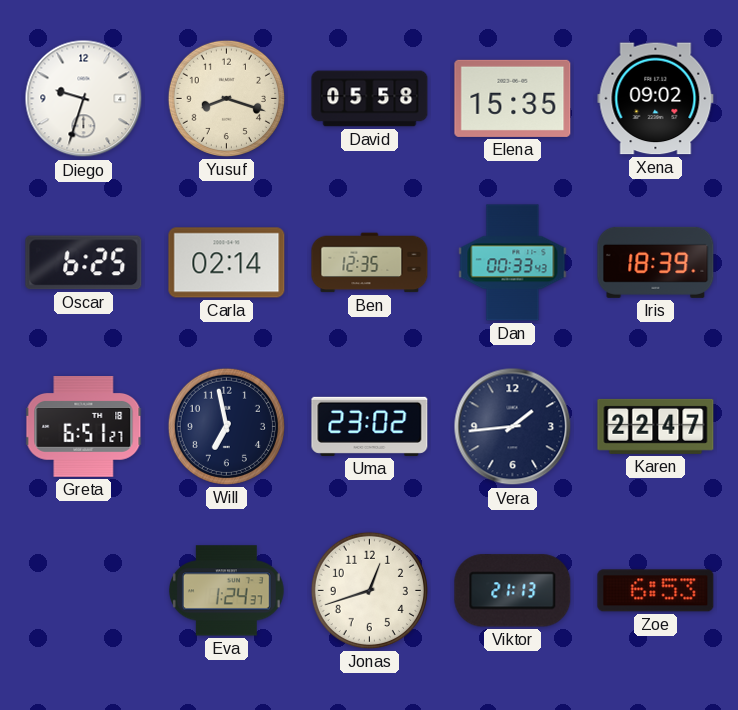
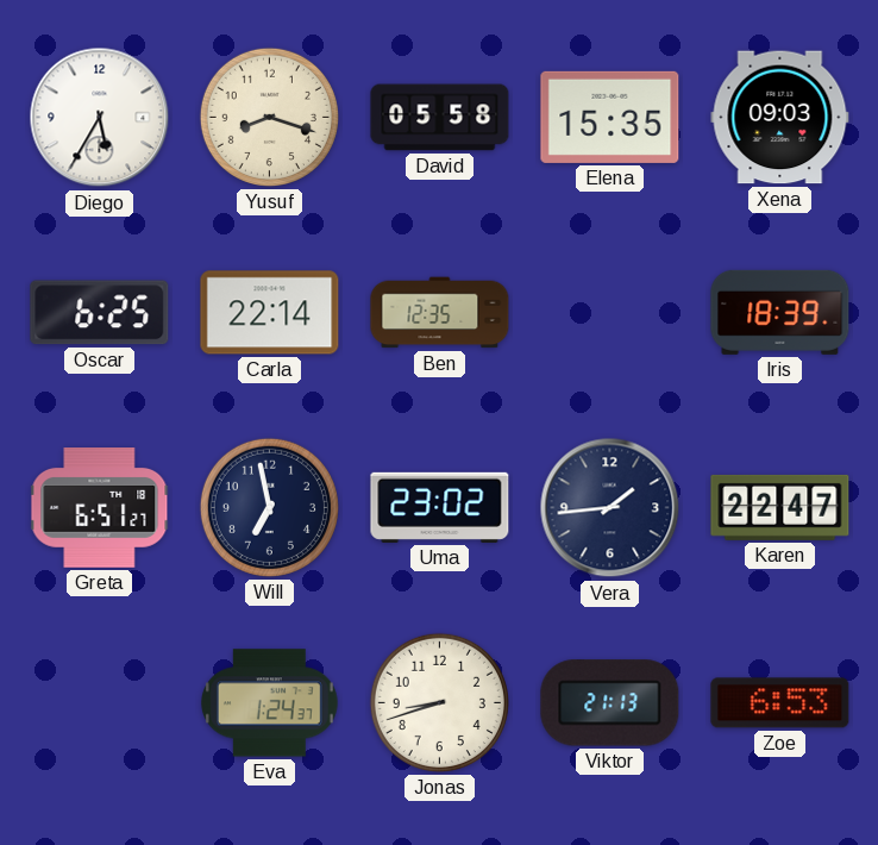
Diego: 9:33 -> 5:35 (100, 118)
Xena: 09:02 -> 09:03 (780, 118)
Carla: 02:14 -> 22:14 (270, 313)
Dan: 00:33 -> none (513, 263)
Jonas: 12:42 -> 8:42 (439, 702)
